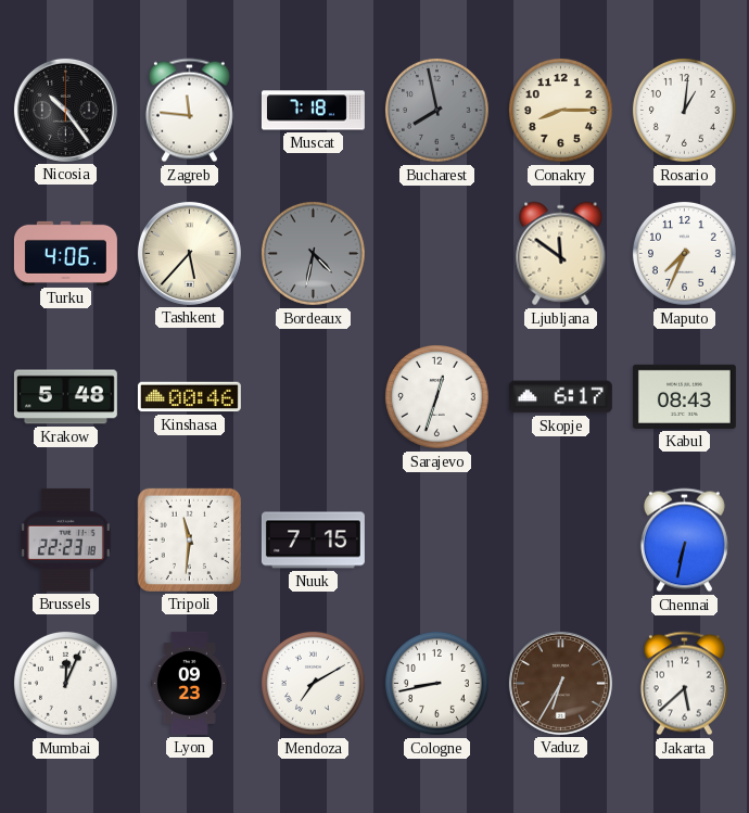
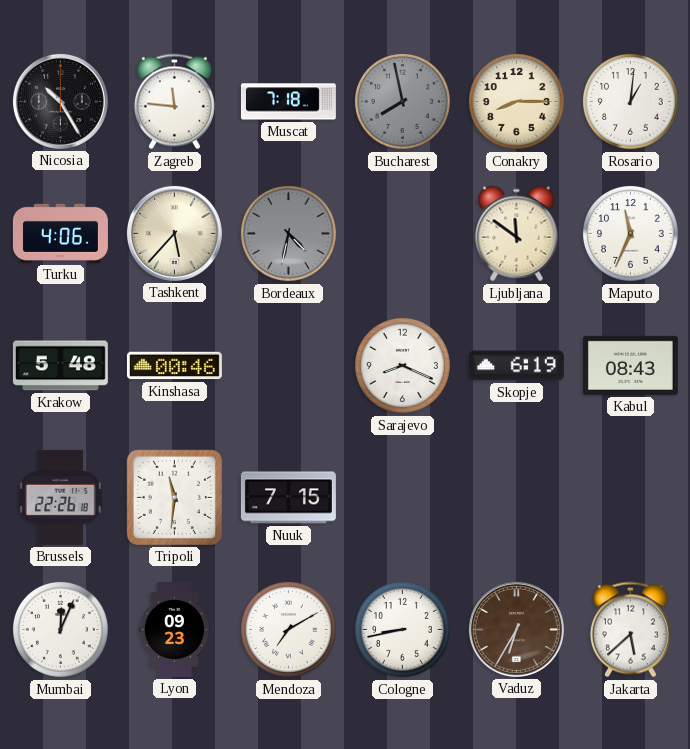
Nicosia: 10:24 -> 10:25 (60, 101)
Maputo: 7:34 -> 11:34 (631, 234)
Sarajevo: 12:33 -> 8:19 (403, 366)
Skopje: 6:17 -> 6:19 (516, 366)
Brussels: 22:23 -> 22:26 (60, 497)
Chennai: 6:32 -> none (684, 541)
